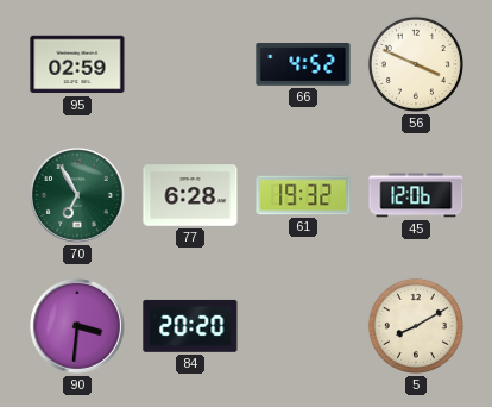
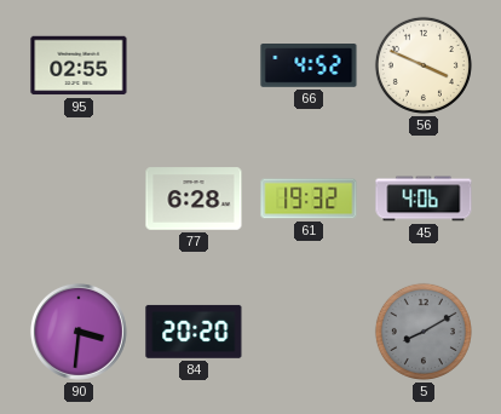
95: 02:59 -> 02:55 (79, 65)
70: 6:55 -> none (77, 195)
45: 12:06 -> 4:06 (424, 199)
5 dial: cream -> grey (424, 332)
